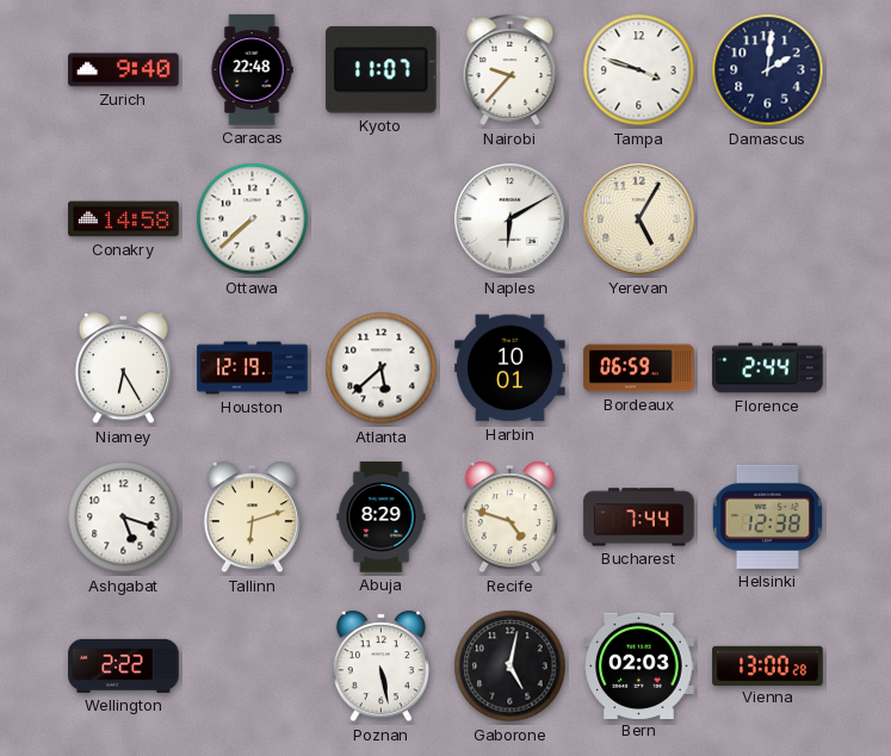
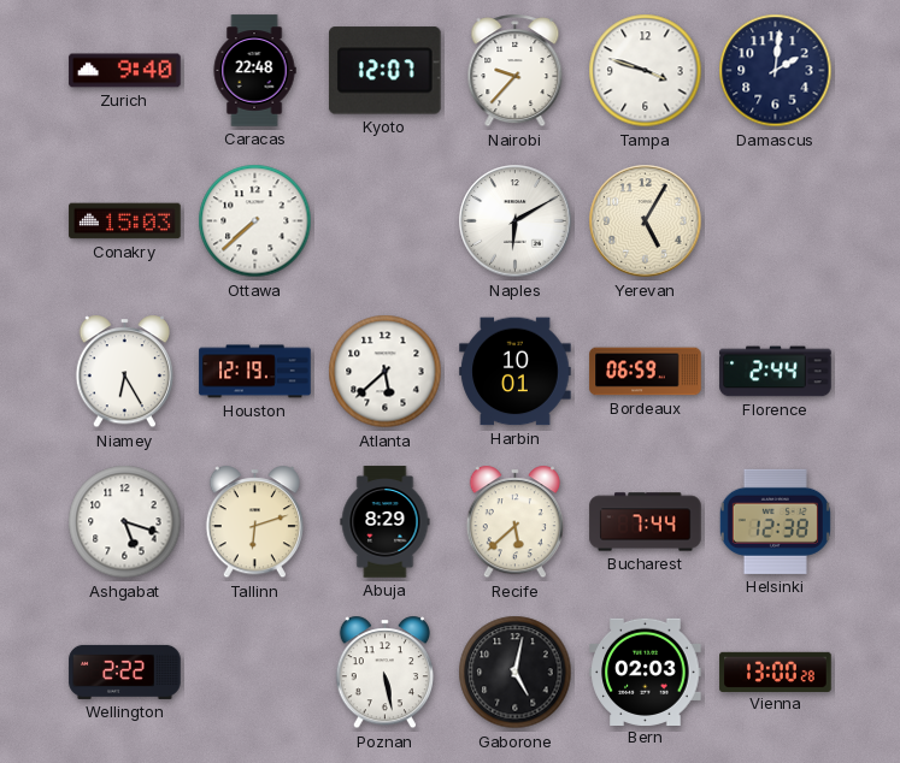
Kyoto: 11:07 -> 12:07 (386, 71)
Conakry: 14:58 -> 15:03 (125, 221)
Recife: 4:48 -> 5:38 (514, 522)
